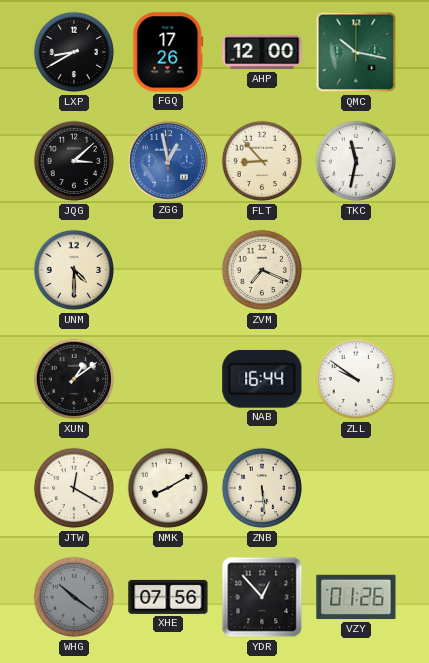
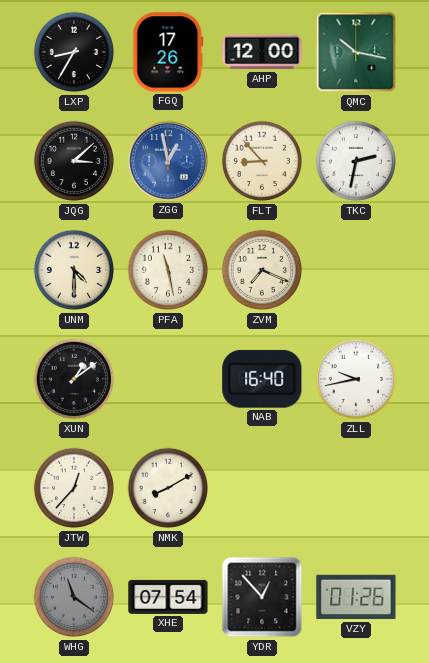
LXP: 8:40 -> 8:35 (74, 52)
TKC: 11:32 -> 2:32 (356, 161)
PFA: none -> 11:28 (168, 270)
NAB: 16:44 -> 16:40 (262, 379)
ZLL: 9:51 -> 9:43 (356, 379)
JTW: 12:20 -> 12:37 (74, 488)
ZNB: 5:29 -> none (262, 488)
WHG: 10:21 -> 11:21 (74, 597)
XHE: 07:56 -> 07:54 (168, 597)
